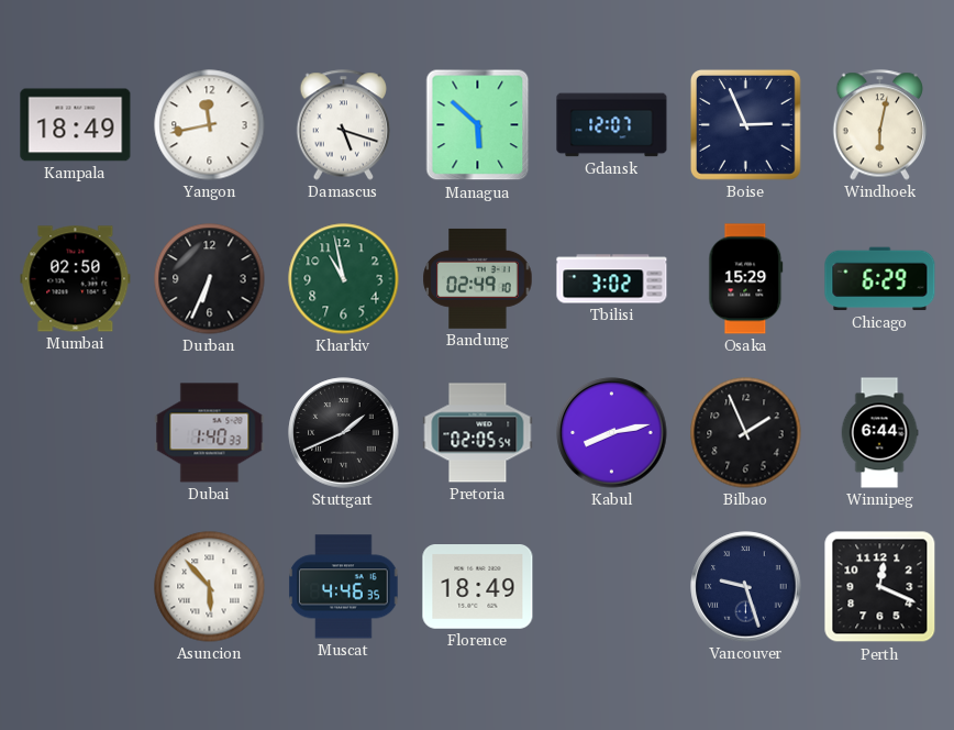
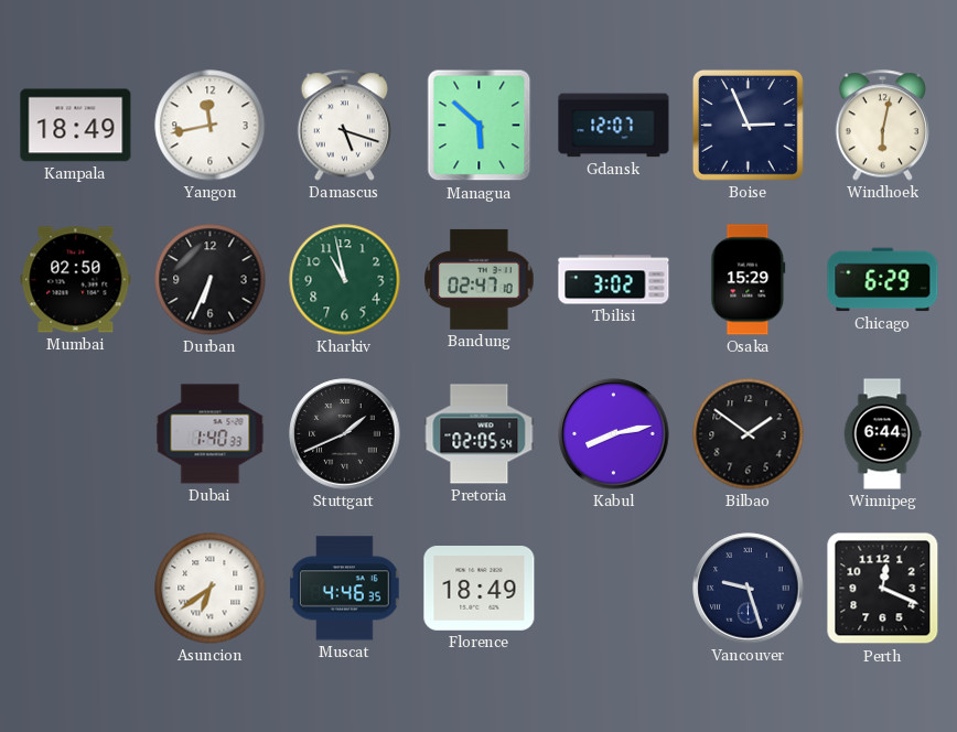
Bandung: 02:49 -> 02:47 (480, 279)
Bilbao: 1:56 -> 1:51 (749, 434)
Asuncion: 5:53 -> 6:39 (211, 589)
